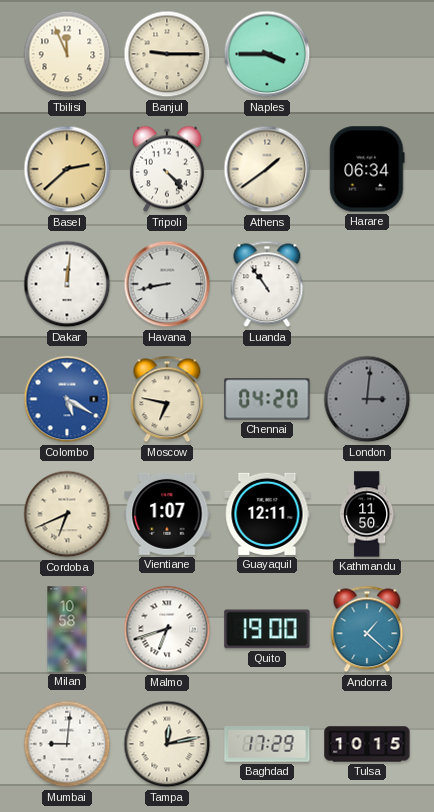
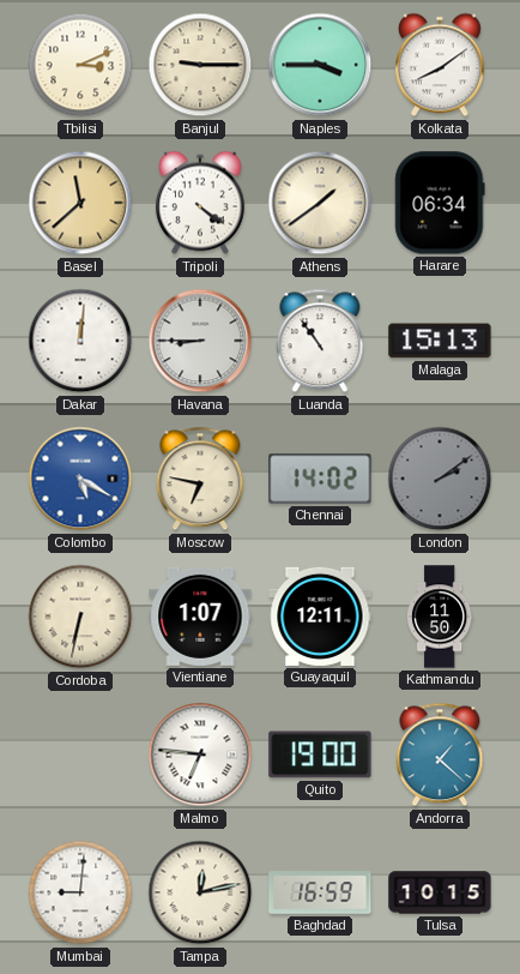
Tbilisi: 11:56 -> 3:11 (80, 65)
Kolkata: none -> 8:09 (440, 65)
Basel: 2:38 -> 11:38 (80, 203)
Tripoli: 4:23 -> 4:21 (200, 203)
Havana: 8:43 -> 8:45 (200, 341)
Malaga: none -> 15:13 (440, 341)
Chennai: 04:20 -> 14:02 (320, 479)
London: 3:01 -> 2:09 (440, 479)
Cordoba: 6:41 -> 6:32 (80, 617)
Milan: 10:58 -> none (67, 629)
Malmo: 6:42 -> 6:46 (200, 754)
Baghdad: 17:29 -> 16:59 (320, 892)
